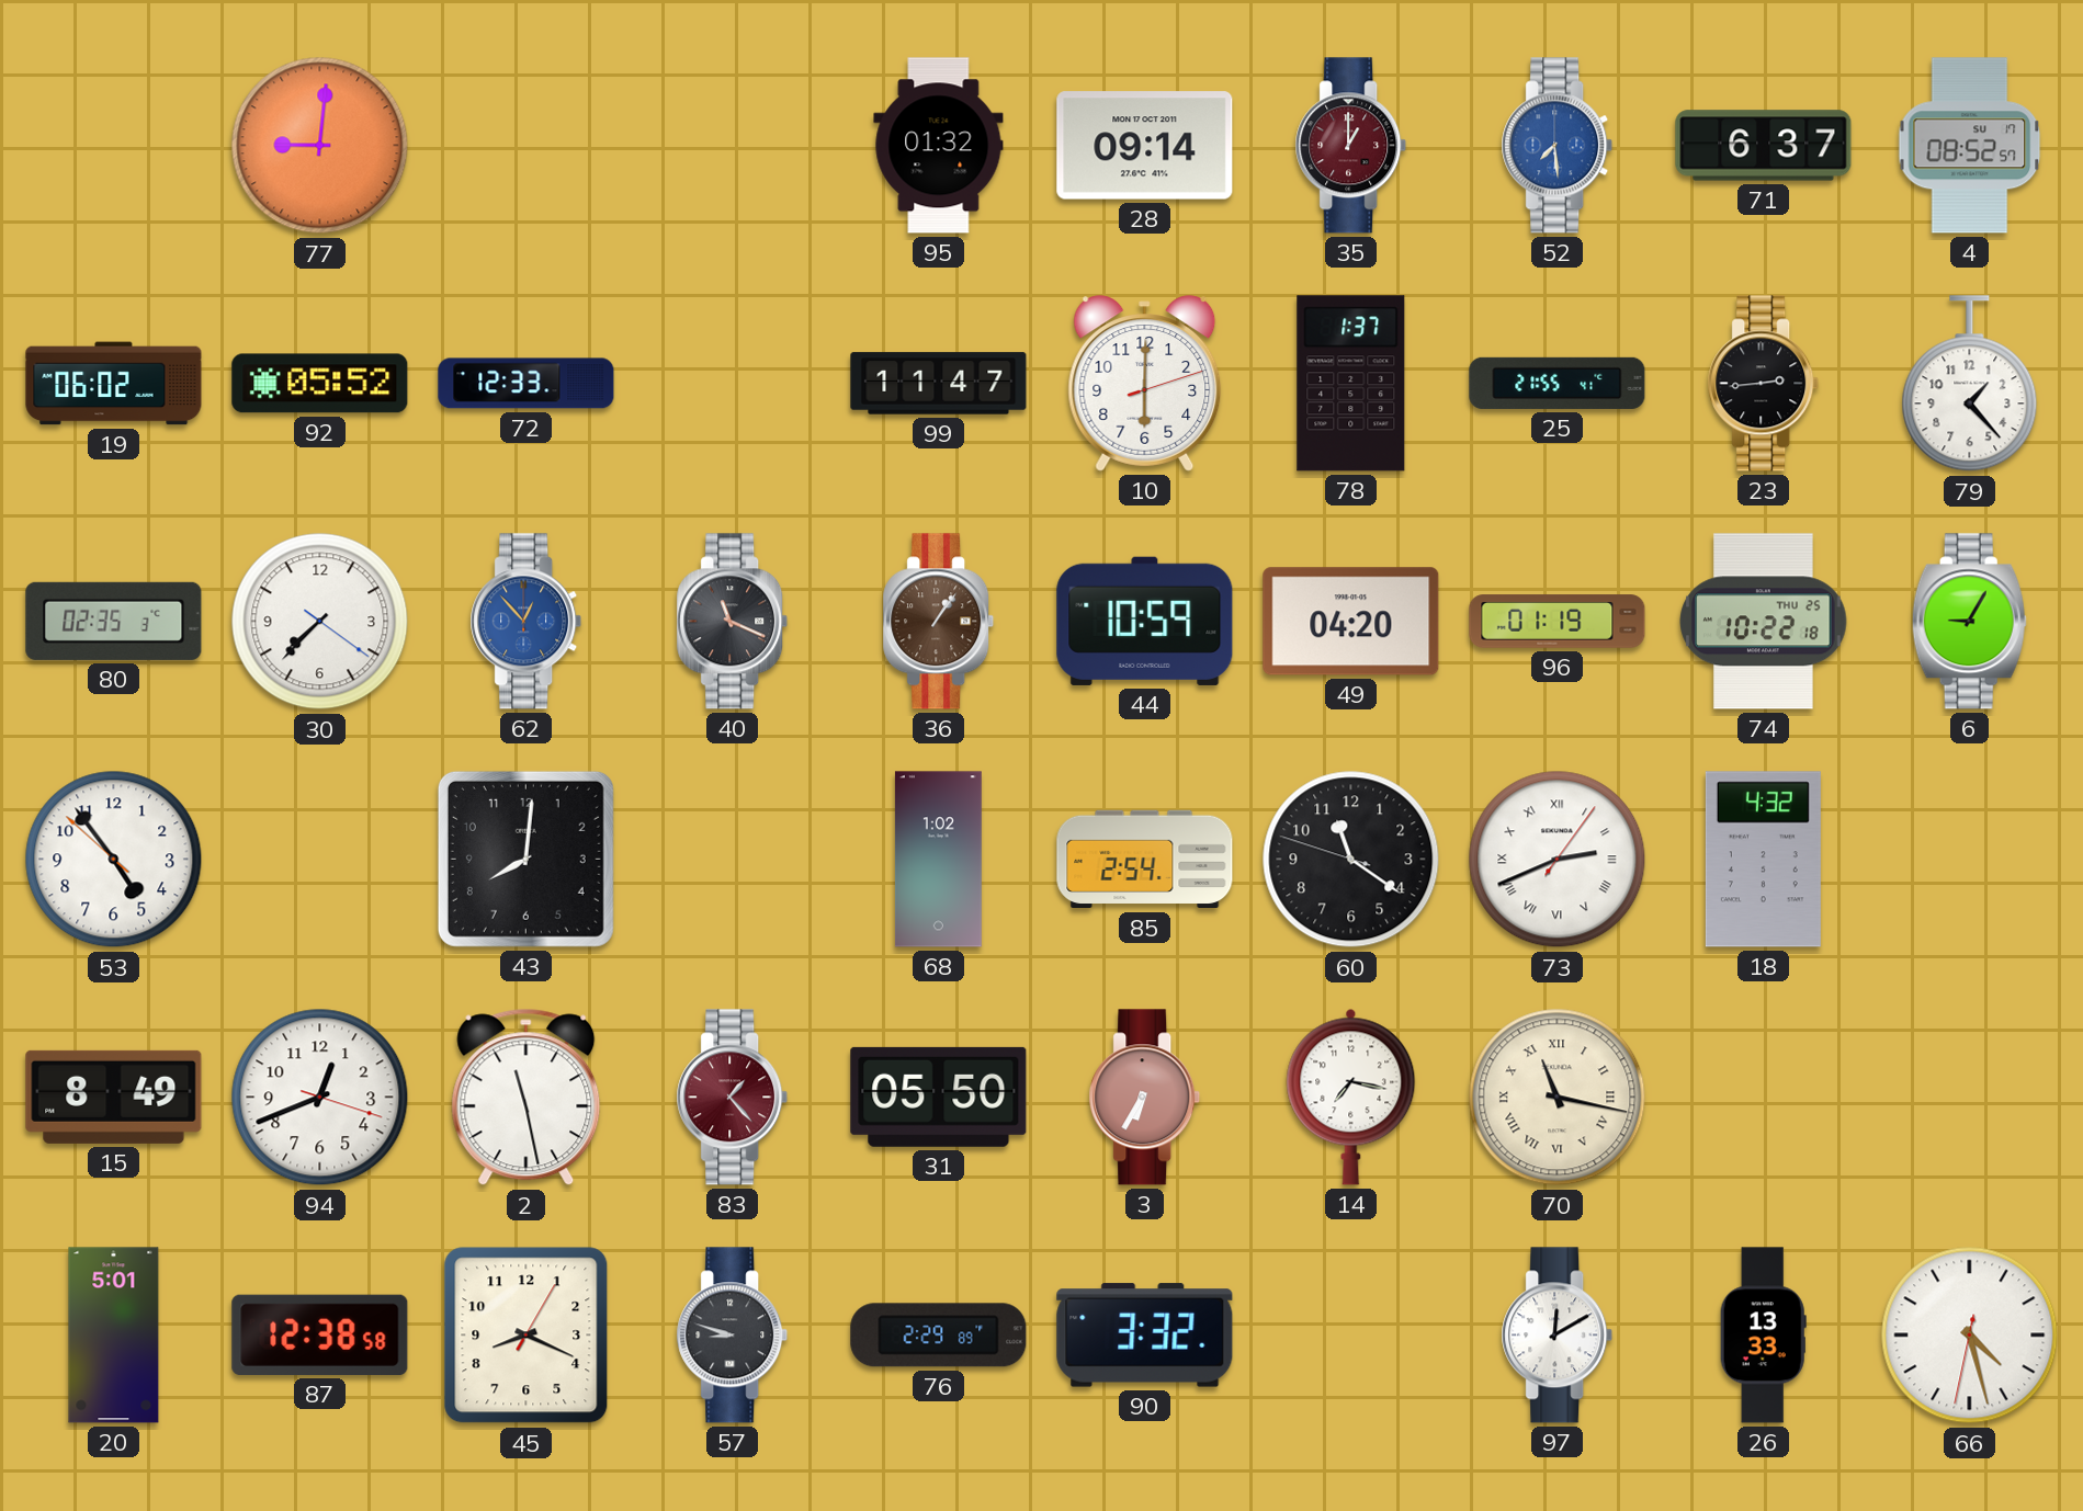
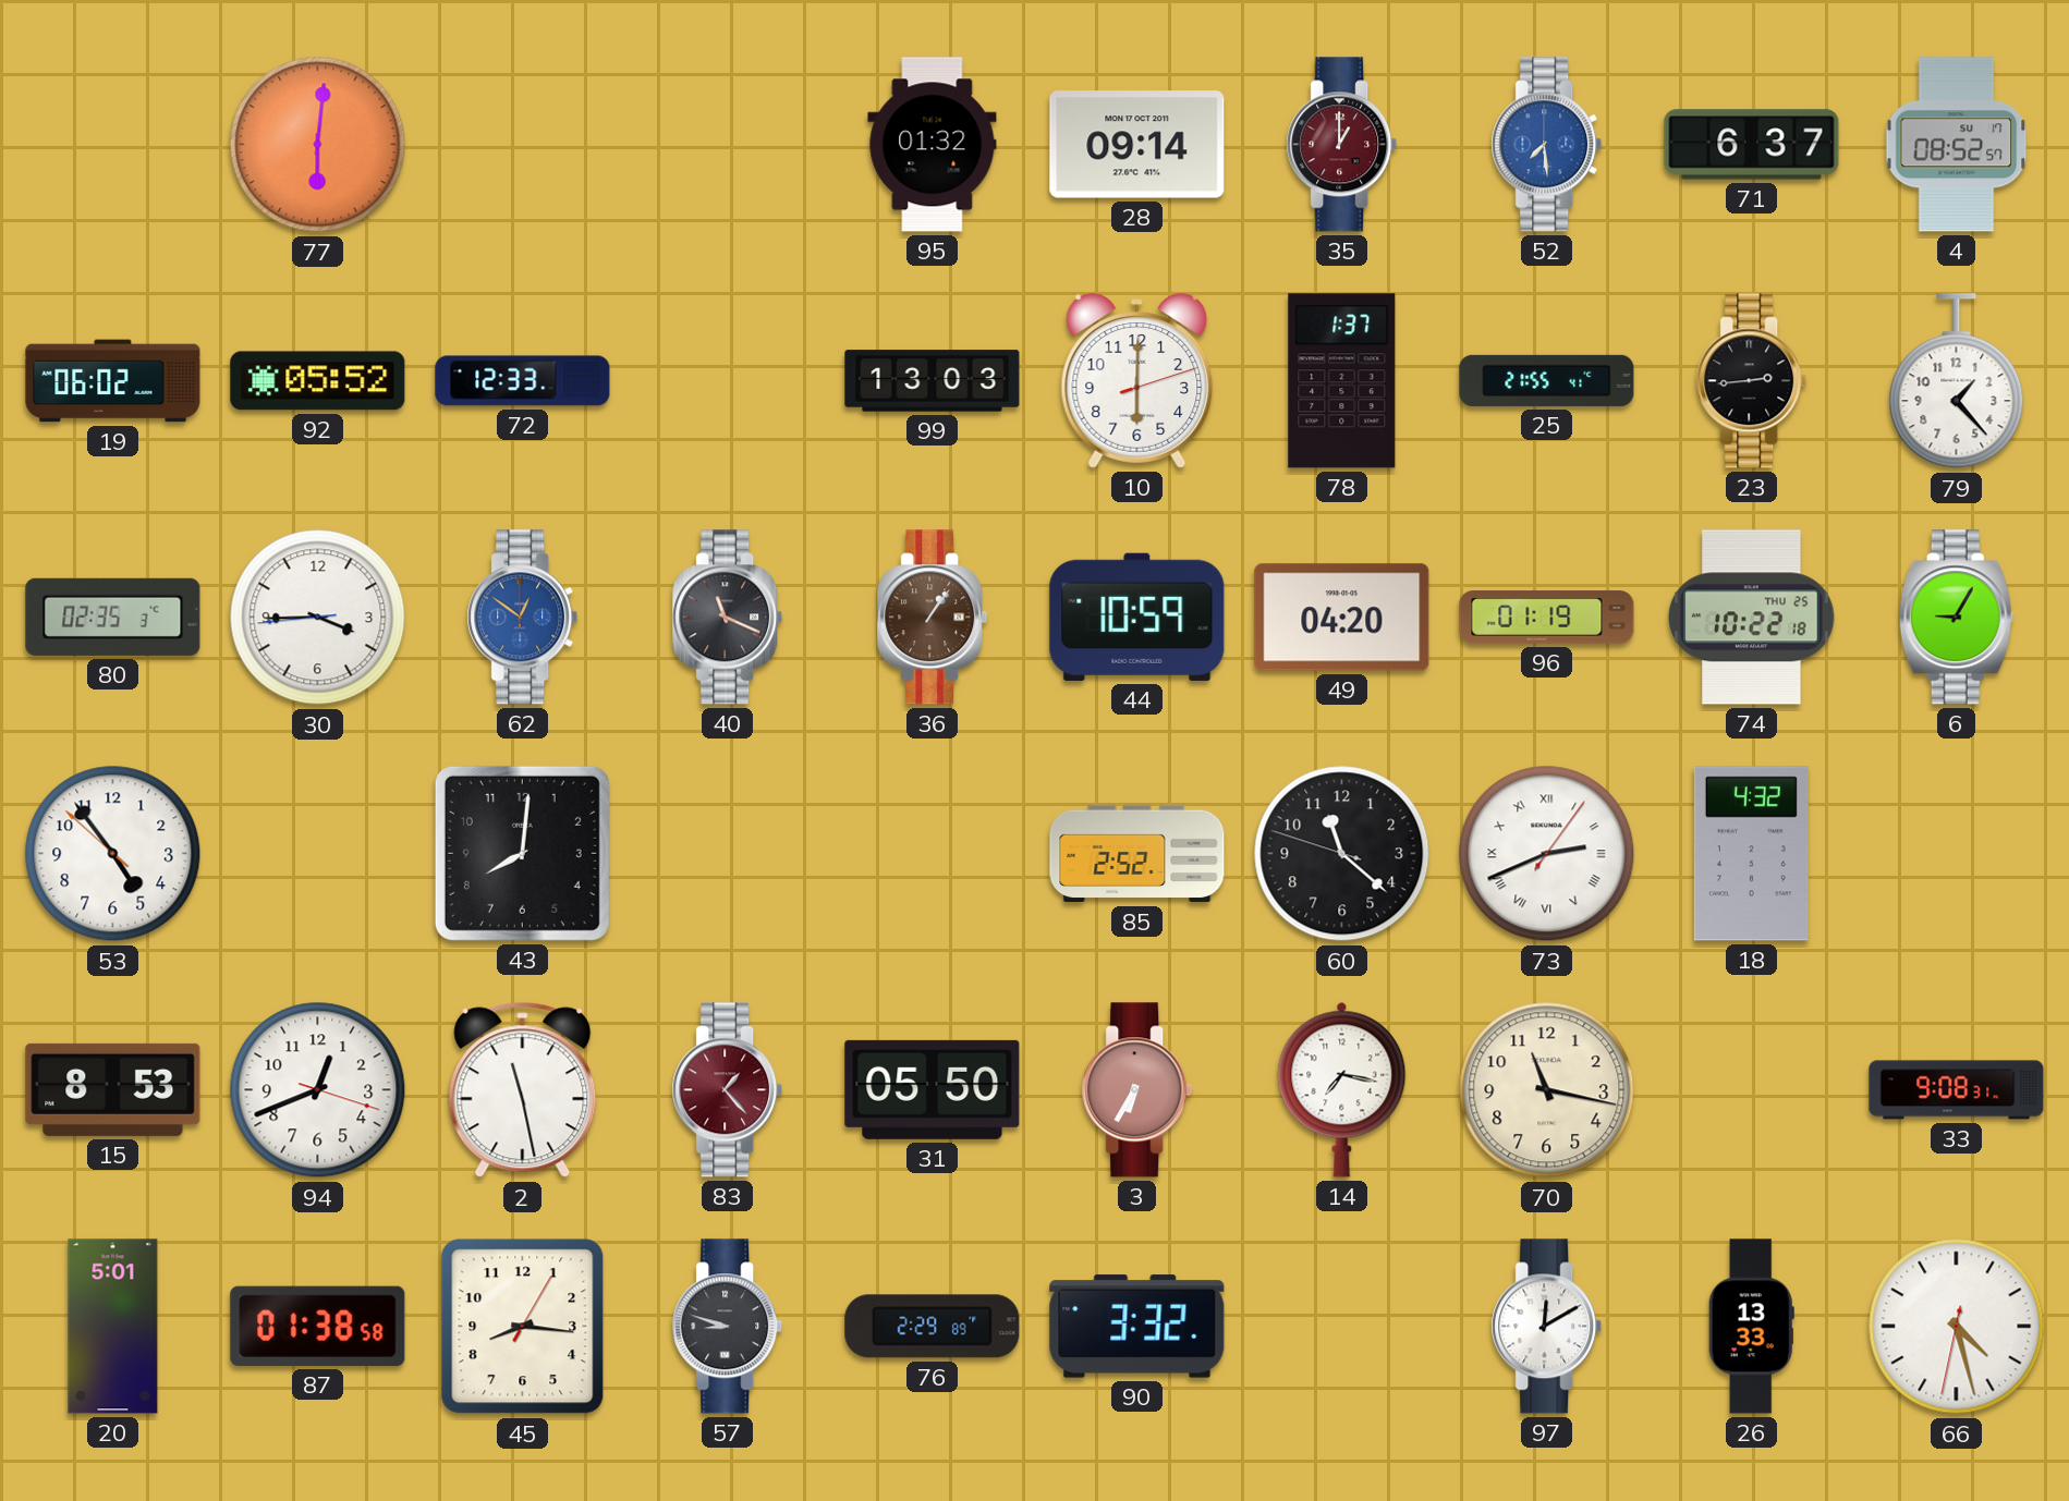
77: 9:01 -> 6:01 (318, 145)
99: 11:47 -> 13:03 (933, 381)
30: 7:37 -> 3:44 (318, 618)
62: 12:53 -> 12:51 (523, 618)
68: 1:02 -> none (938, 860)
85: 2:54 -> 2:52 (1137, 854)
60: 11:20 -> 11:21 (1342, 854)
15: 8:49 -> 8:53 (113, 1089)
70 numerals: Roman -> Arabic (1547, 1090)
33: none -> 9:08 (1957, 1090)
87: 12:38 -> 01:38 (318, 1326)
45: 8:19 -> 8:16 (523, 1327)
